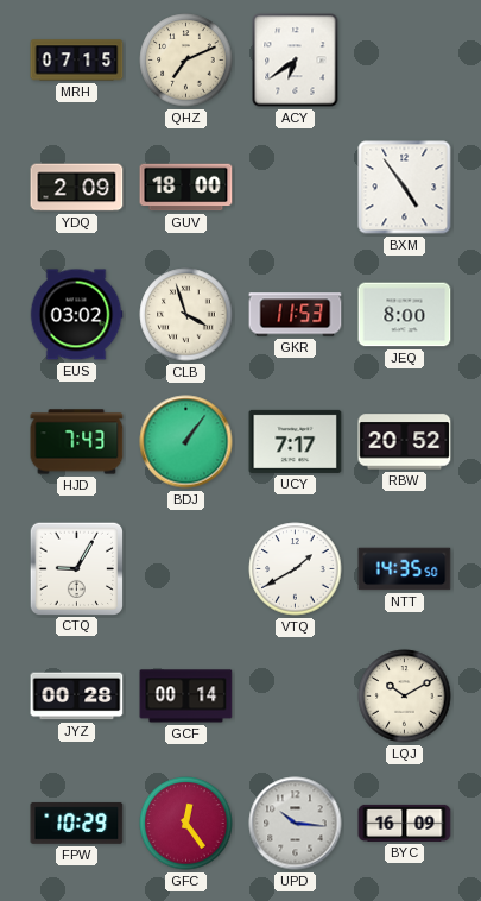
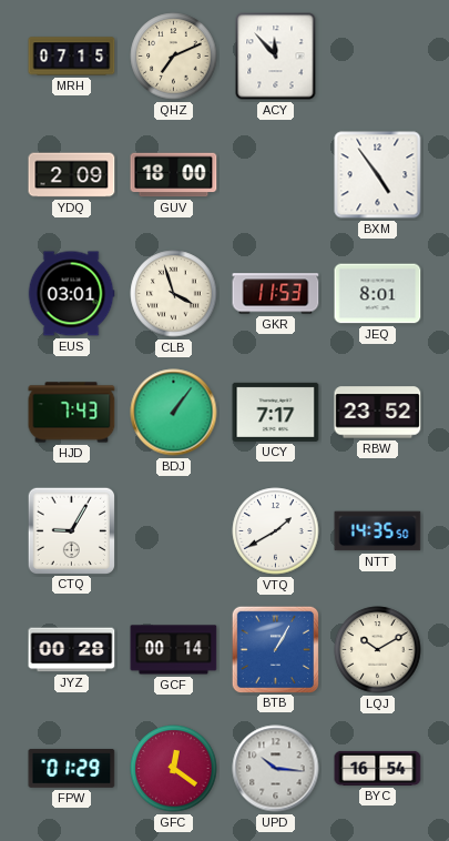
ACY: 6:39 -> 11:53 (276, 57)
EUS: 03:02 -> 03:01 (71, 294)
JEQ: 8:00 -> 8:01 (378, 294)
RBW: 20:52 -> 23:52 (378, 413)
BTB: none -> 1:05 (275, 649)
FPW: 10:29 -> 01:29 (72, 768)
GFC: 12:24 -> 12:21 (174, 769)
BYC: 16:09 -> 16:54 (378, 768)
